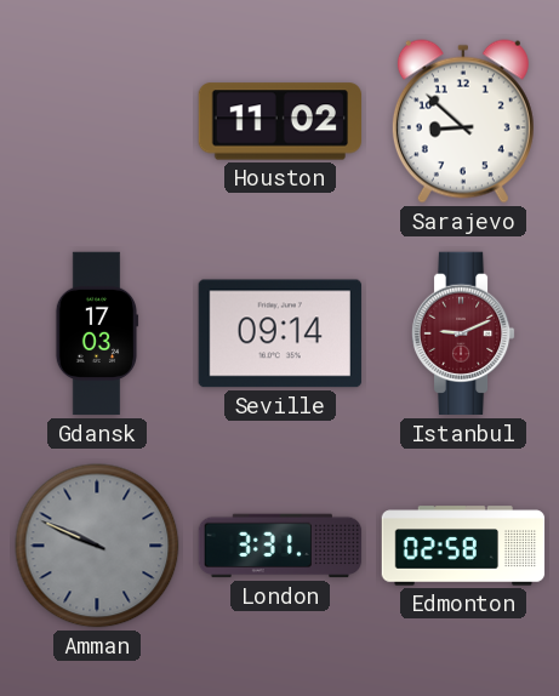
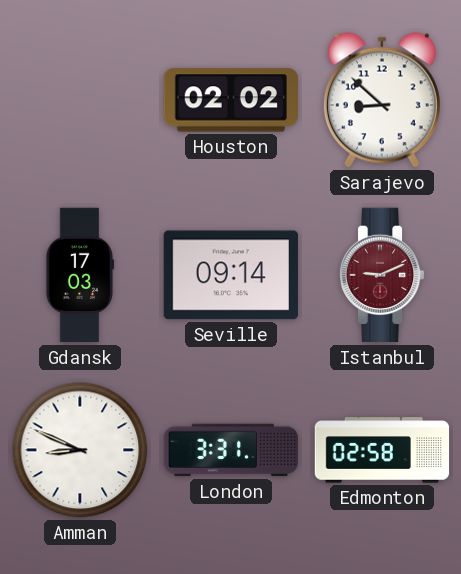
Houston: 11:02 -> 02:02 (230, 100)
Amman: 9:49 -> 8:49 (80, 450)
Amman dial: grey -> white (80, 450)
